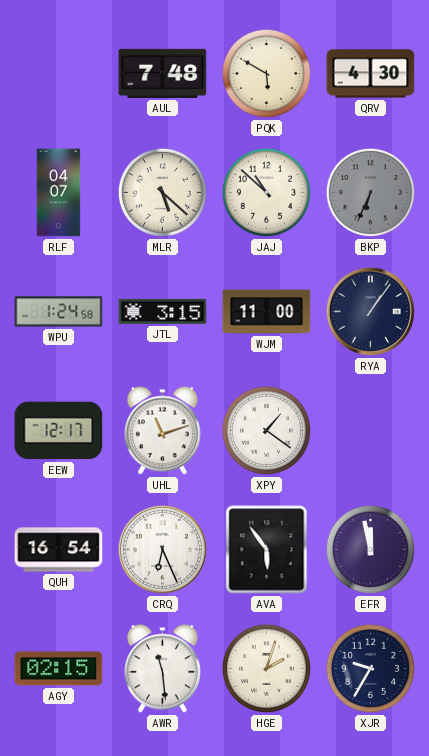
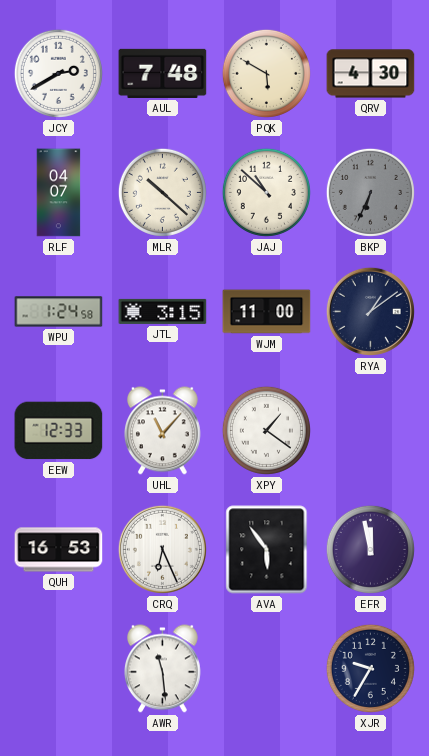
JCY: none -> 2:40 (58, 73)
MLR: 5:22 -> 10:22 (162, 192)
RYA: 1:06 -> 1:09 (370, 311)
EEW: 12:17 -> 12:33 (59, 431)
UHL: 11:12 -> 11:07 (162, 431)
QUH: 16:54 -> 16:53 (59, 550)
AGY: 02:15 -> none (59, 669)
HGE: 2:03 -> none (266, 668)
